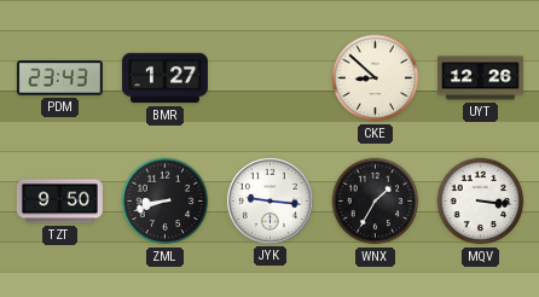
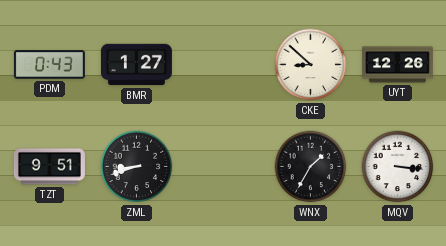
PDM: 23:43 -> 0:43 (49, 65)
TZT: 9:50 -> 9:51 (49, 167)
JYK: 9:16 -> none (269, 200)
